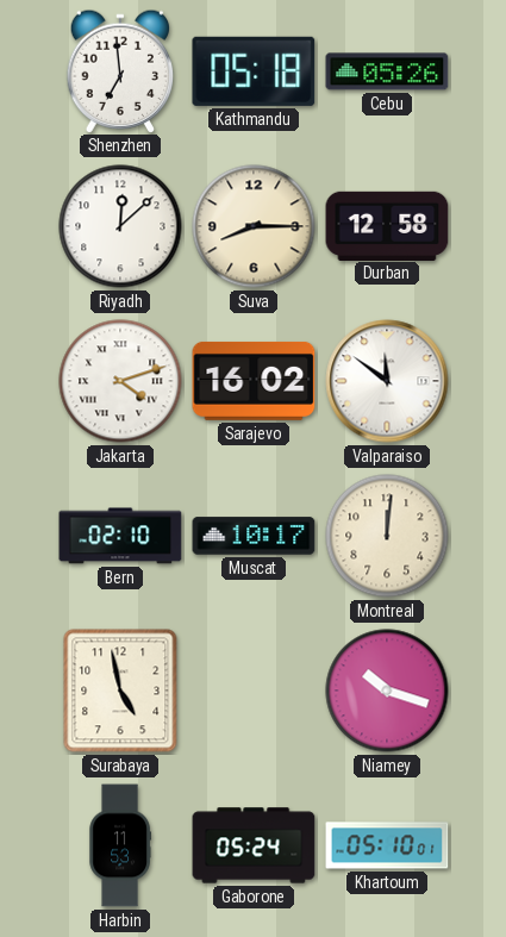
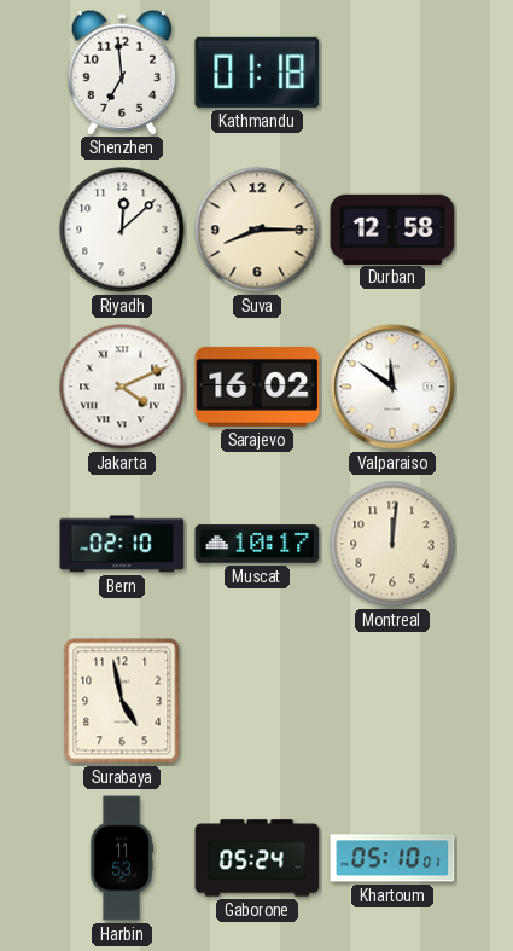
Kathmandu: 05:18 -> 01:18 (257, 73)
Cebu: 05:26 -> none (387, 71)
Jakarta: 4:12 -> 4:11 (122, 387)
Niamey: 10:18 -> none (387, 691)
